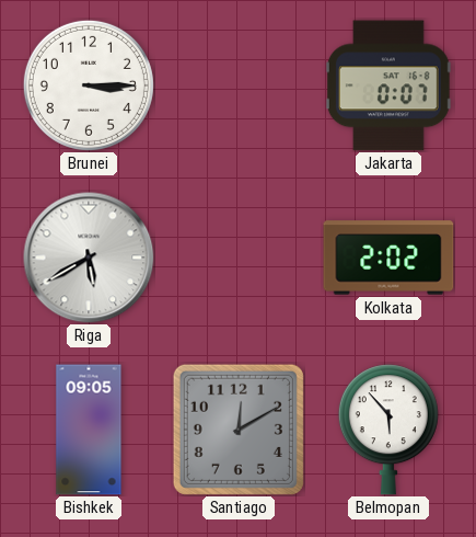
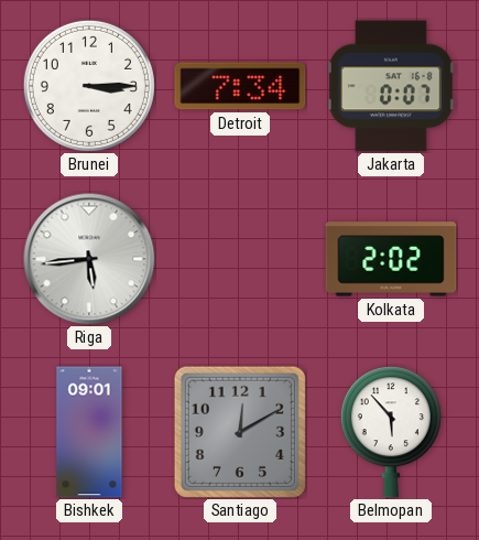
Detroit: none -> 7:34 (240, 86)
Riga: 5:40 -> 5:44 (89, 259)
Bishkek: 09:05 -> 09:01 (89, 432)
